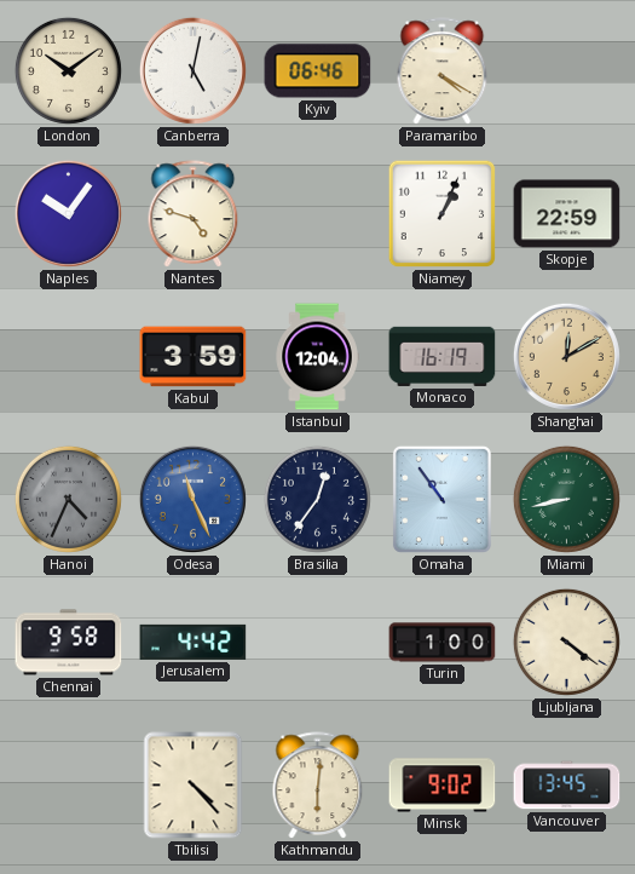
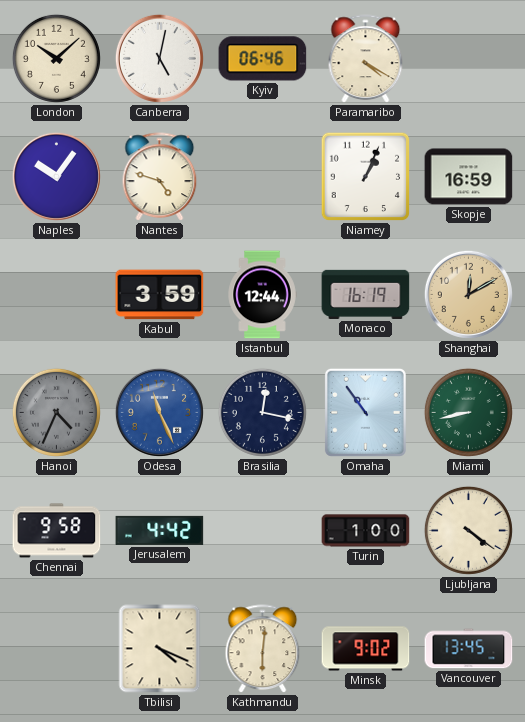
London: 10:09 -> 10:08 (56, 58)
Skopje: 22:59 -> 16:59 (469, 177)
Istanbul: 12:04 -> 12:44 (262, 295)
Brasilia: 12:36 -> 12:17 (262, 412)
Tbilisi: 4:23 -> 4:19 (160, 649)
